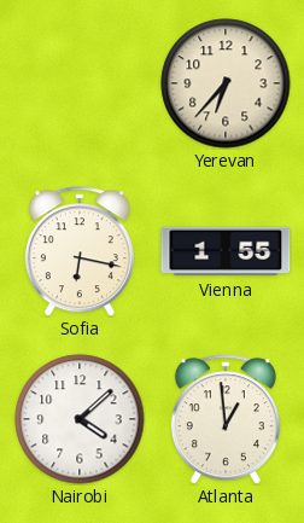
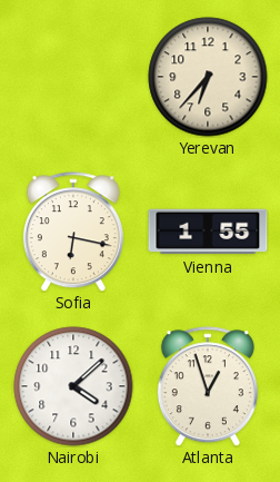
Atlanta: 12:59 -> 12:57 (208, 386)
